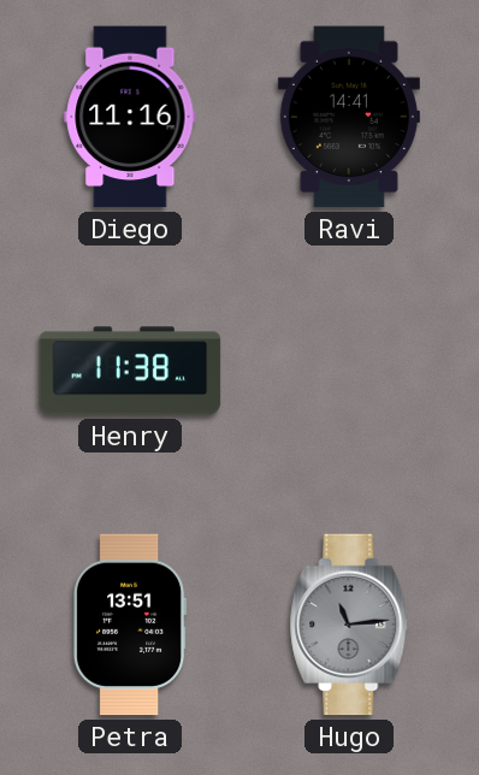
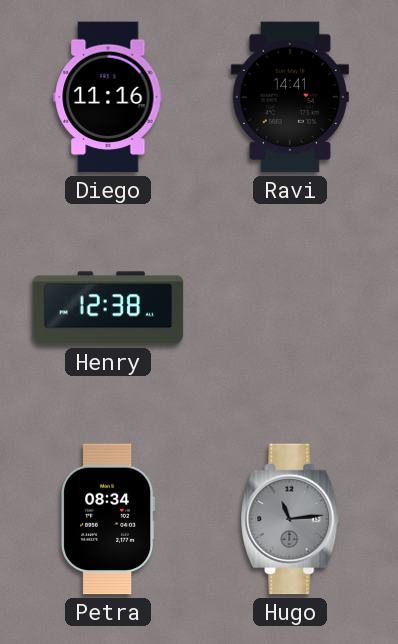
Henry: 11:38 -> 12:38 (108, 308)
Petra: 13:51 -> 08:34 (109, 519)
